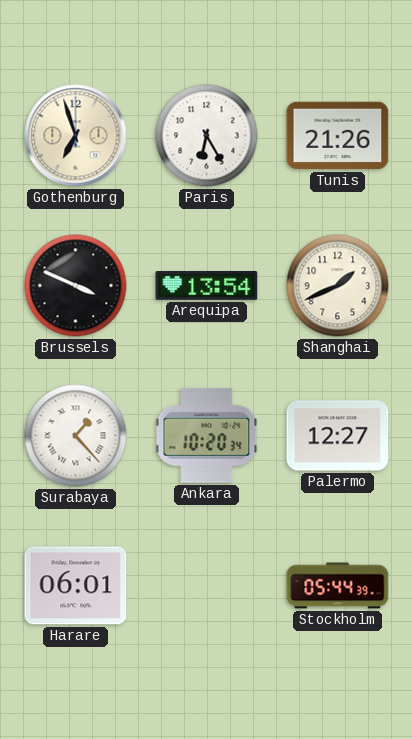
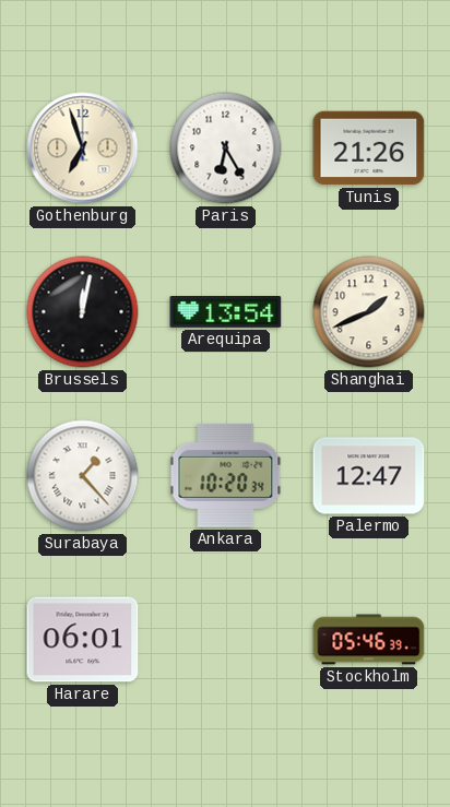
Brussels: 3:49 -> 12:02 (83, 312)
Palermo: 12:27 -> 12:47 (369, 476)
Stockholm: 05:44 -> 05:46 (369, 640)
